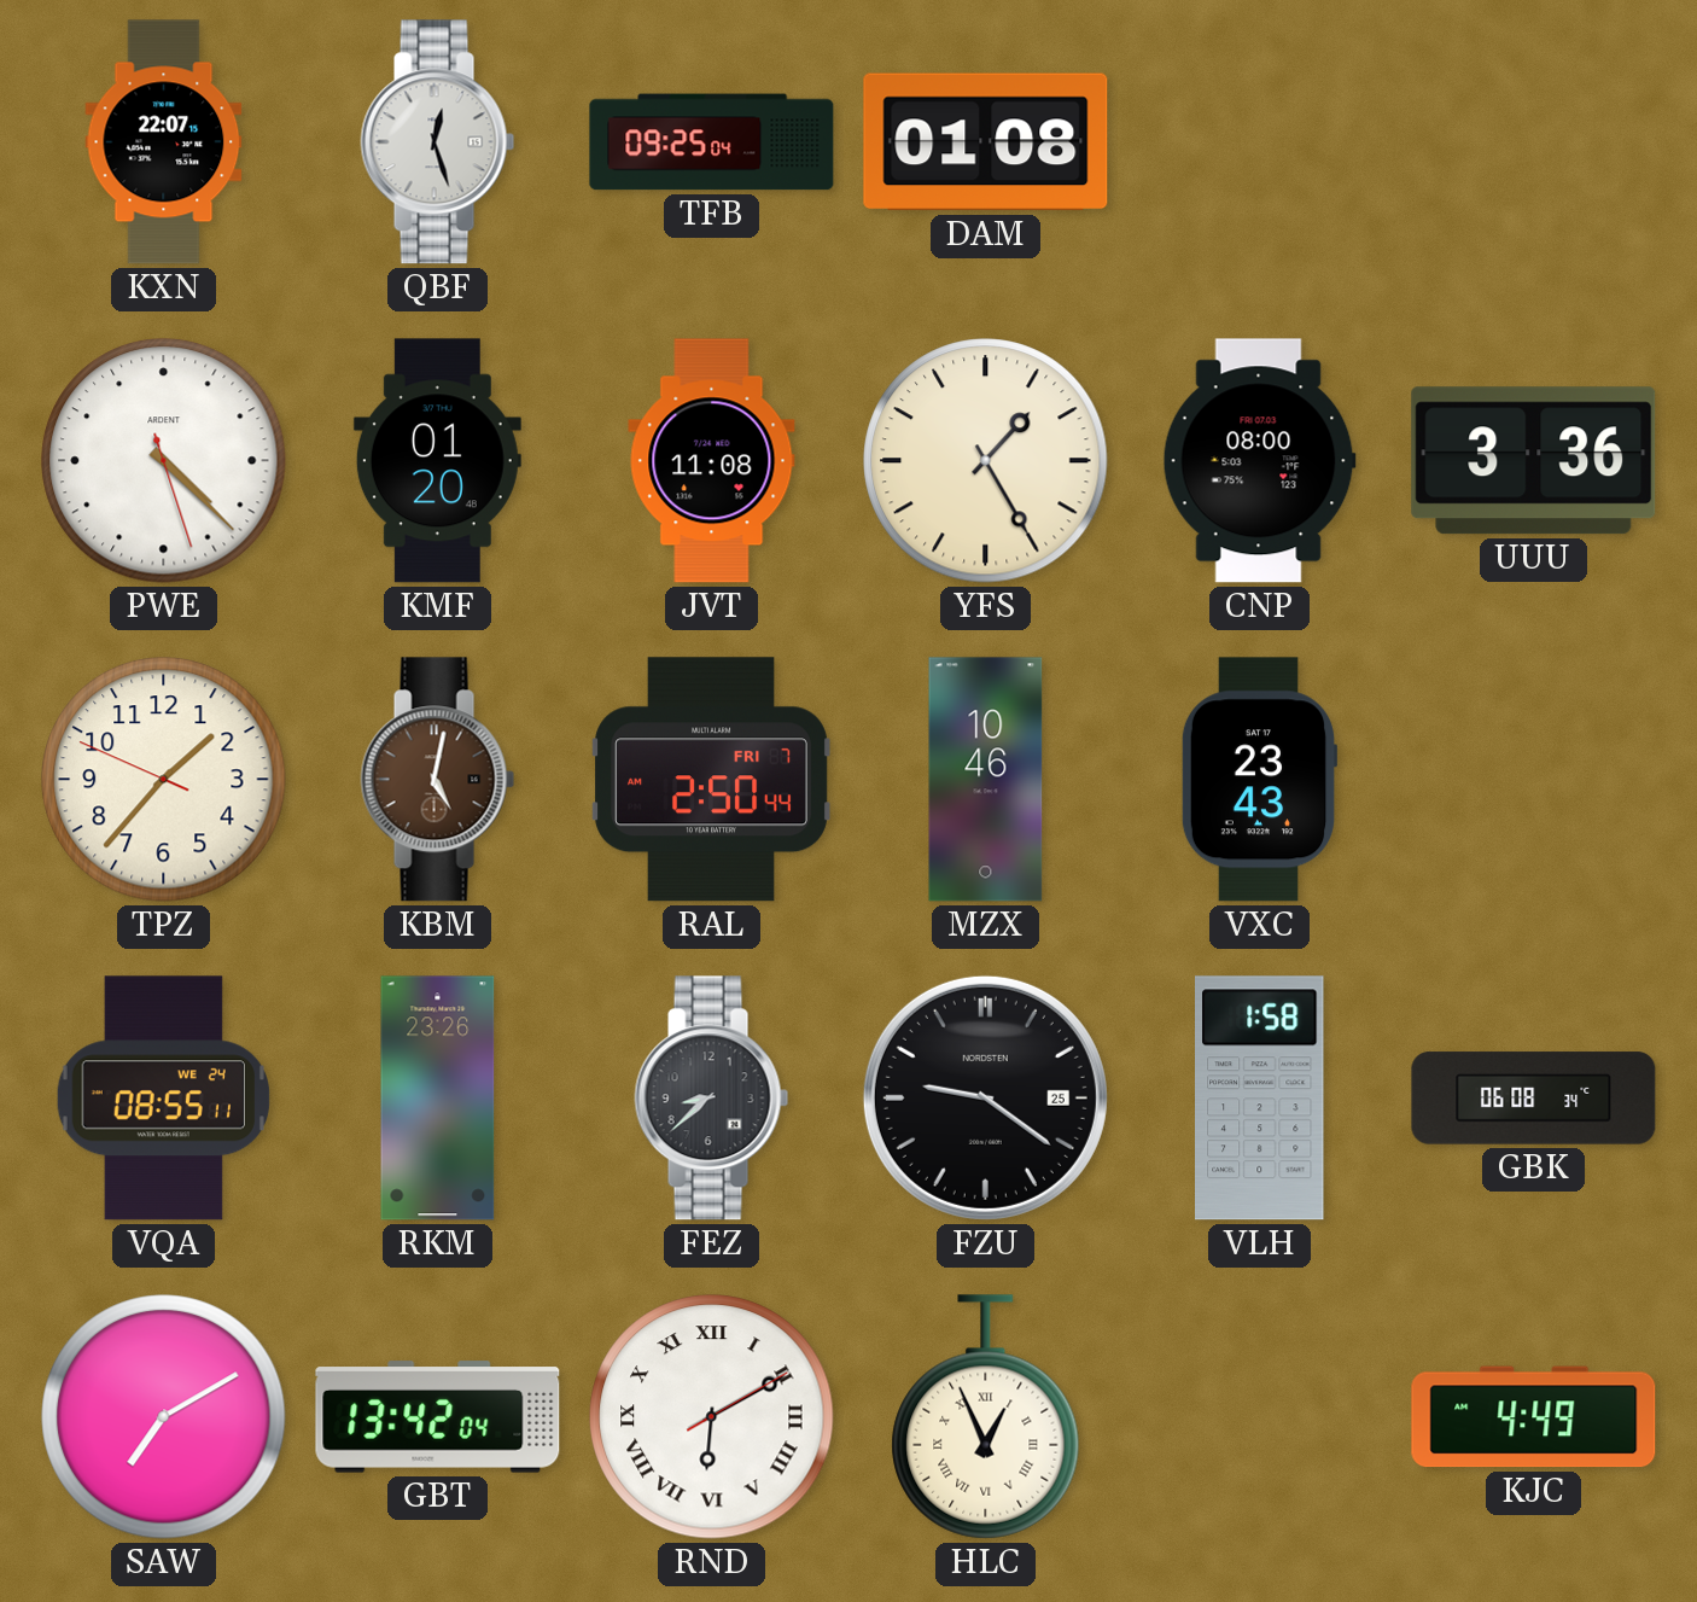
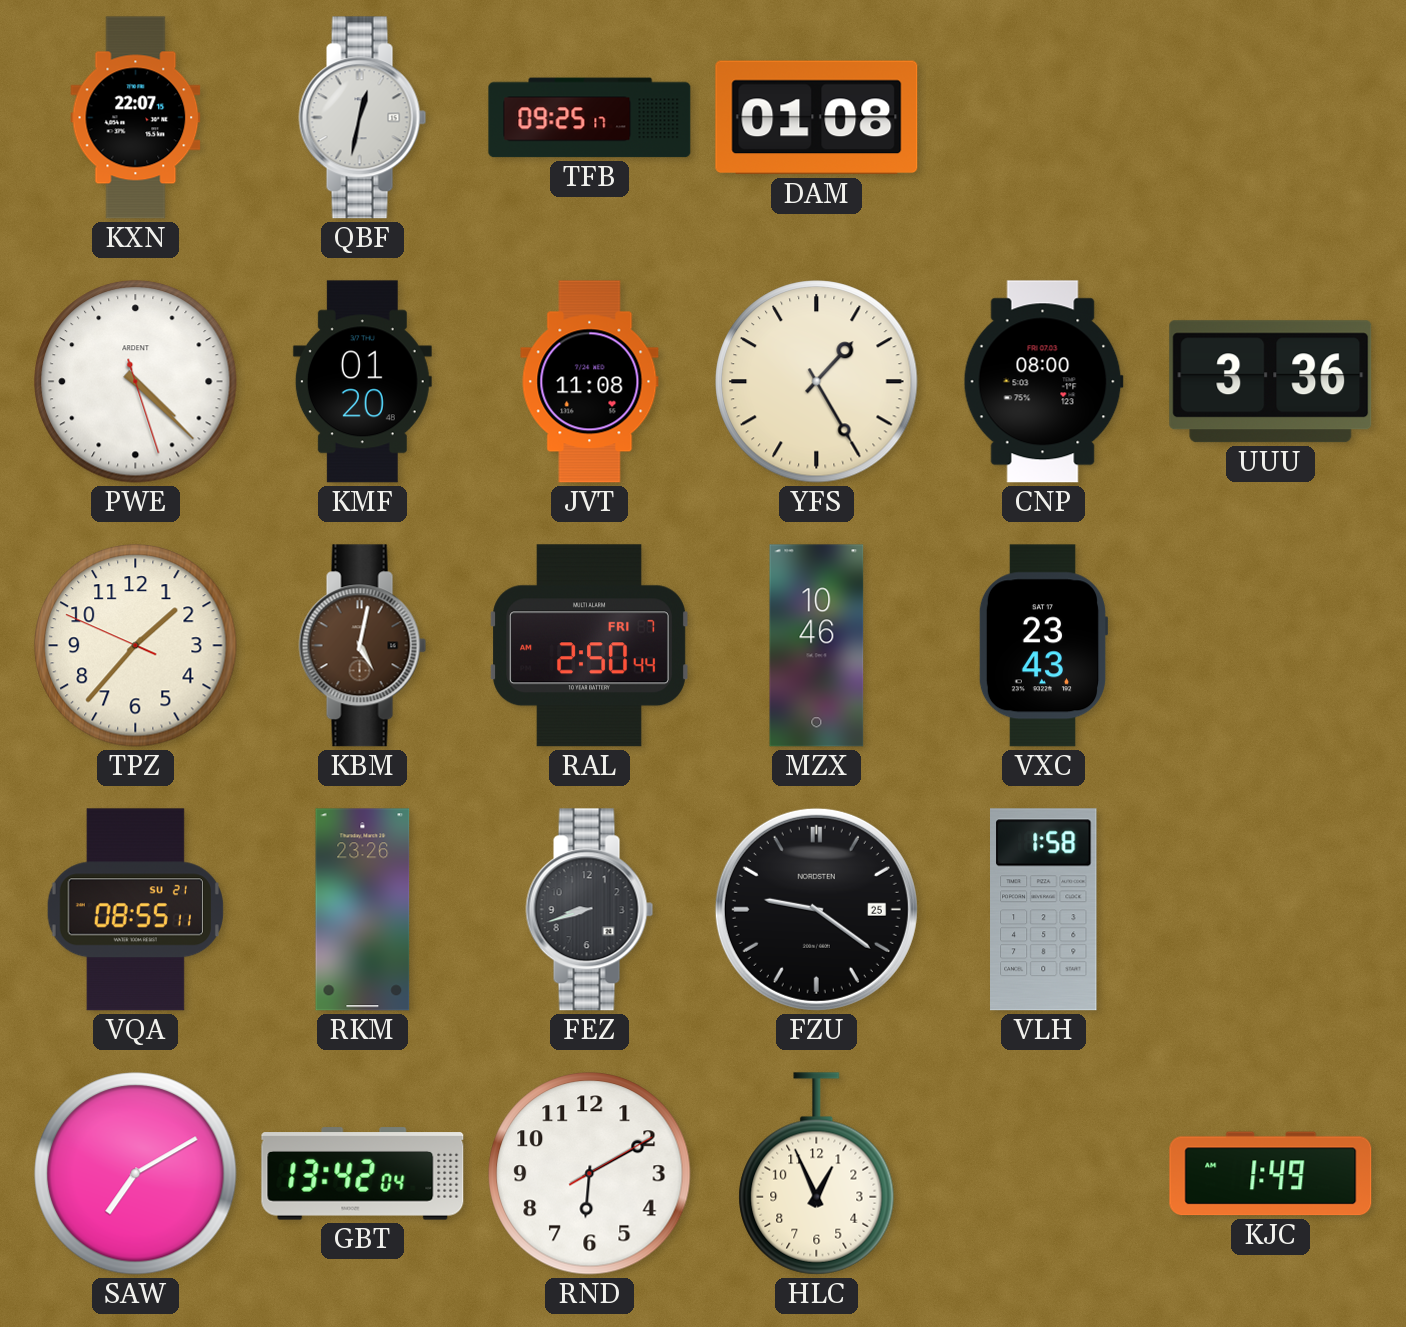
QBF: 12:27 -> 12:32 (363, 118)
TFB: 09:25:04 -> 09:25:17 (590, 118)
VQA date: WE 24 -> SU 21 (135, 910)
FEZ: 8:38 -> 8:42 (590, 910)
GBK: 06:08 -> none (1534, 1099)
RND numerals: Roman -> Arabic (590, 1174)
HLC numerals: Roman -> Arabic (817, 1174)
KJC: 4:49 -> 1:49 (1271, 1174)
